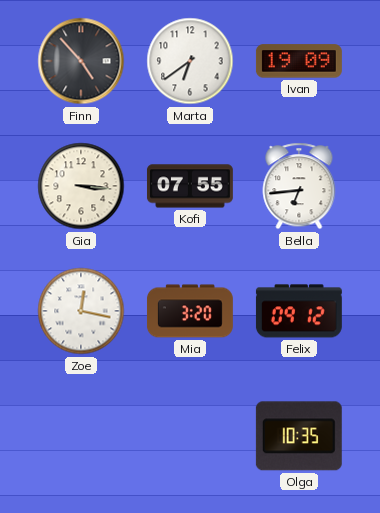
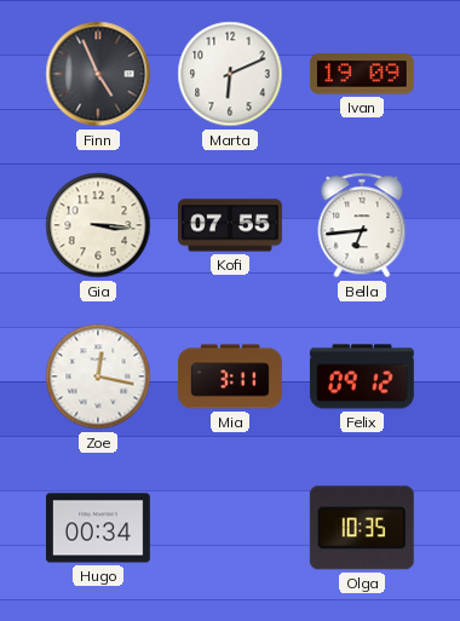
Finn: 4:53 -> 4:56 (98, 74)
Marta: 6:39 -> 6:11 (230, 74)
Mia: 3:20 -> 3:11 (230, 376)
Hugo: none -> 00:34 (98, 528)
